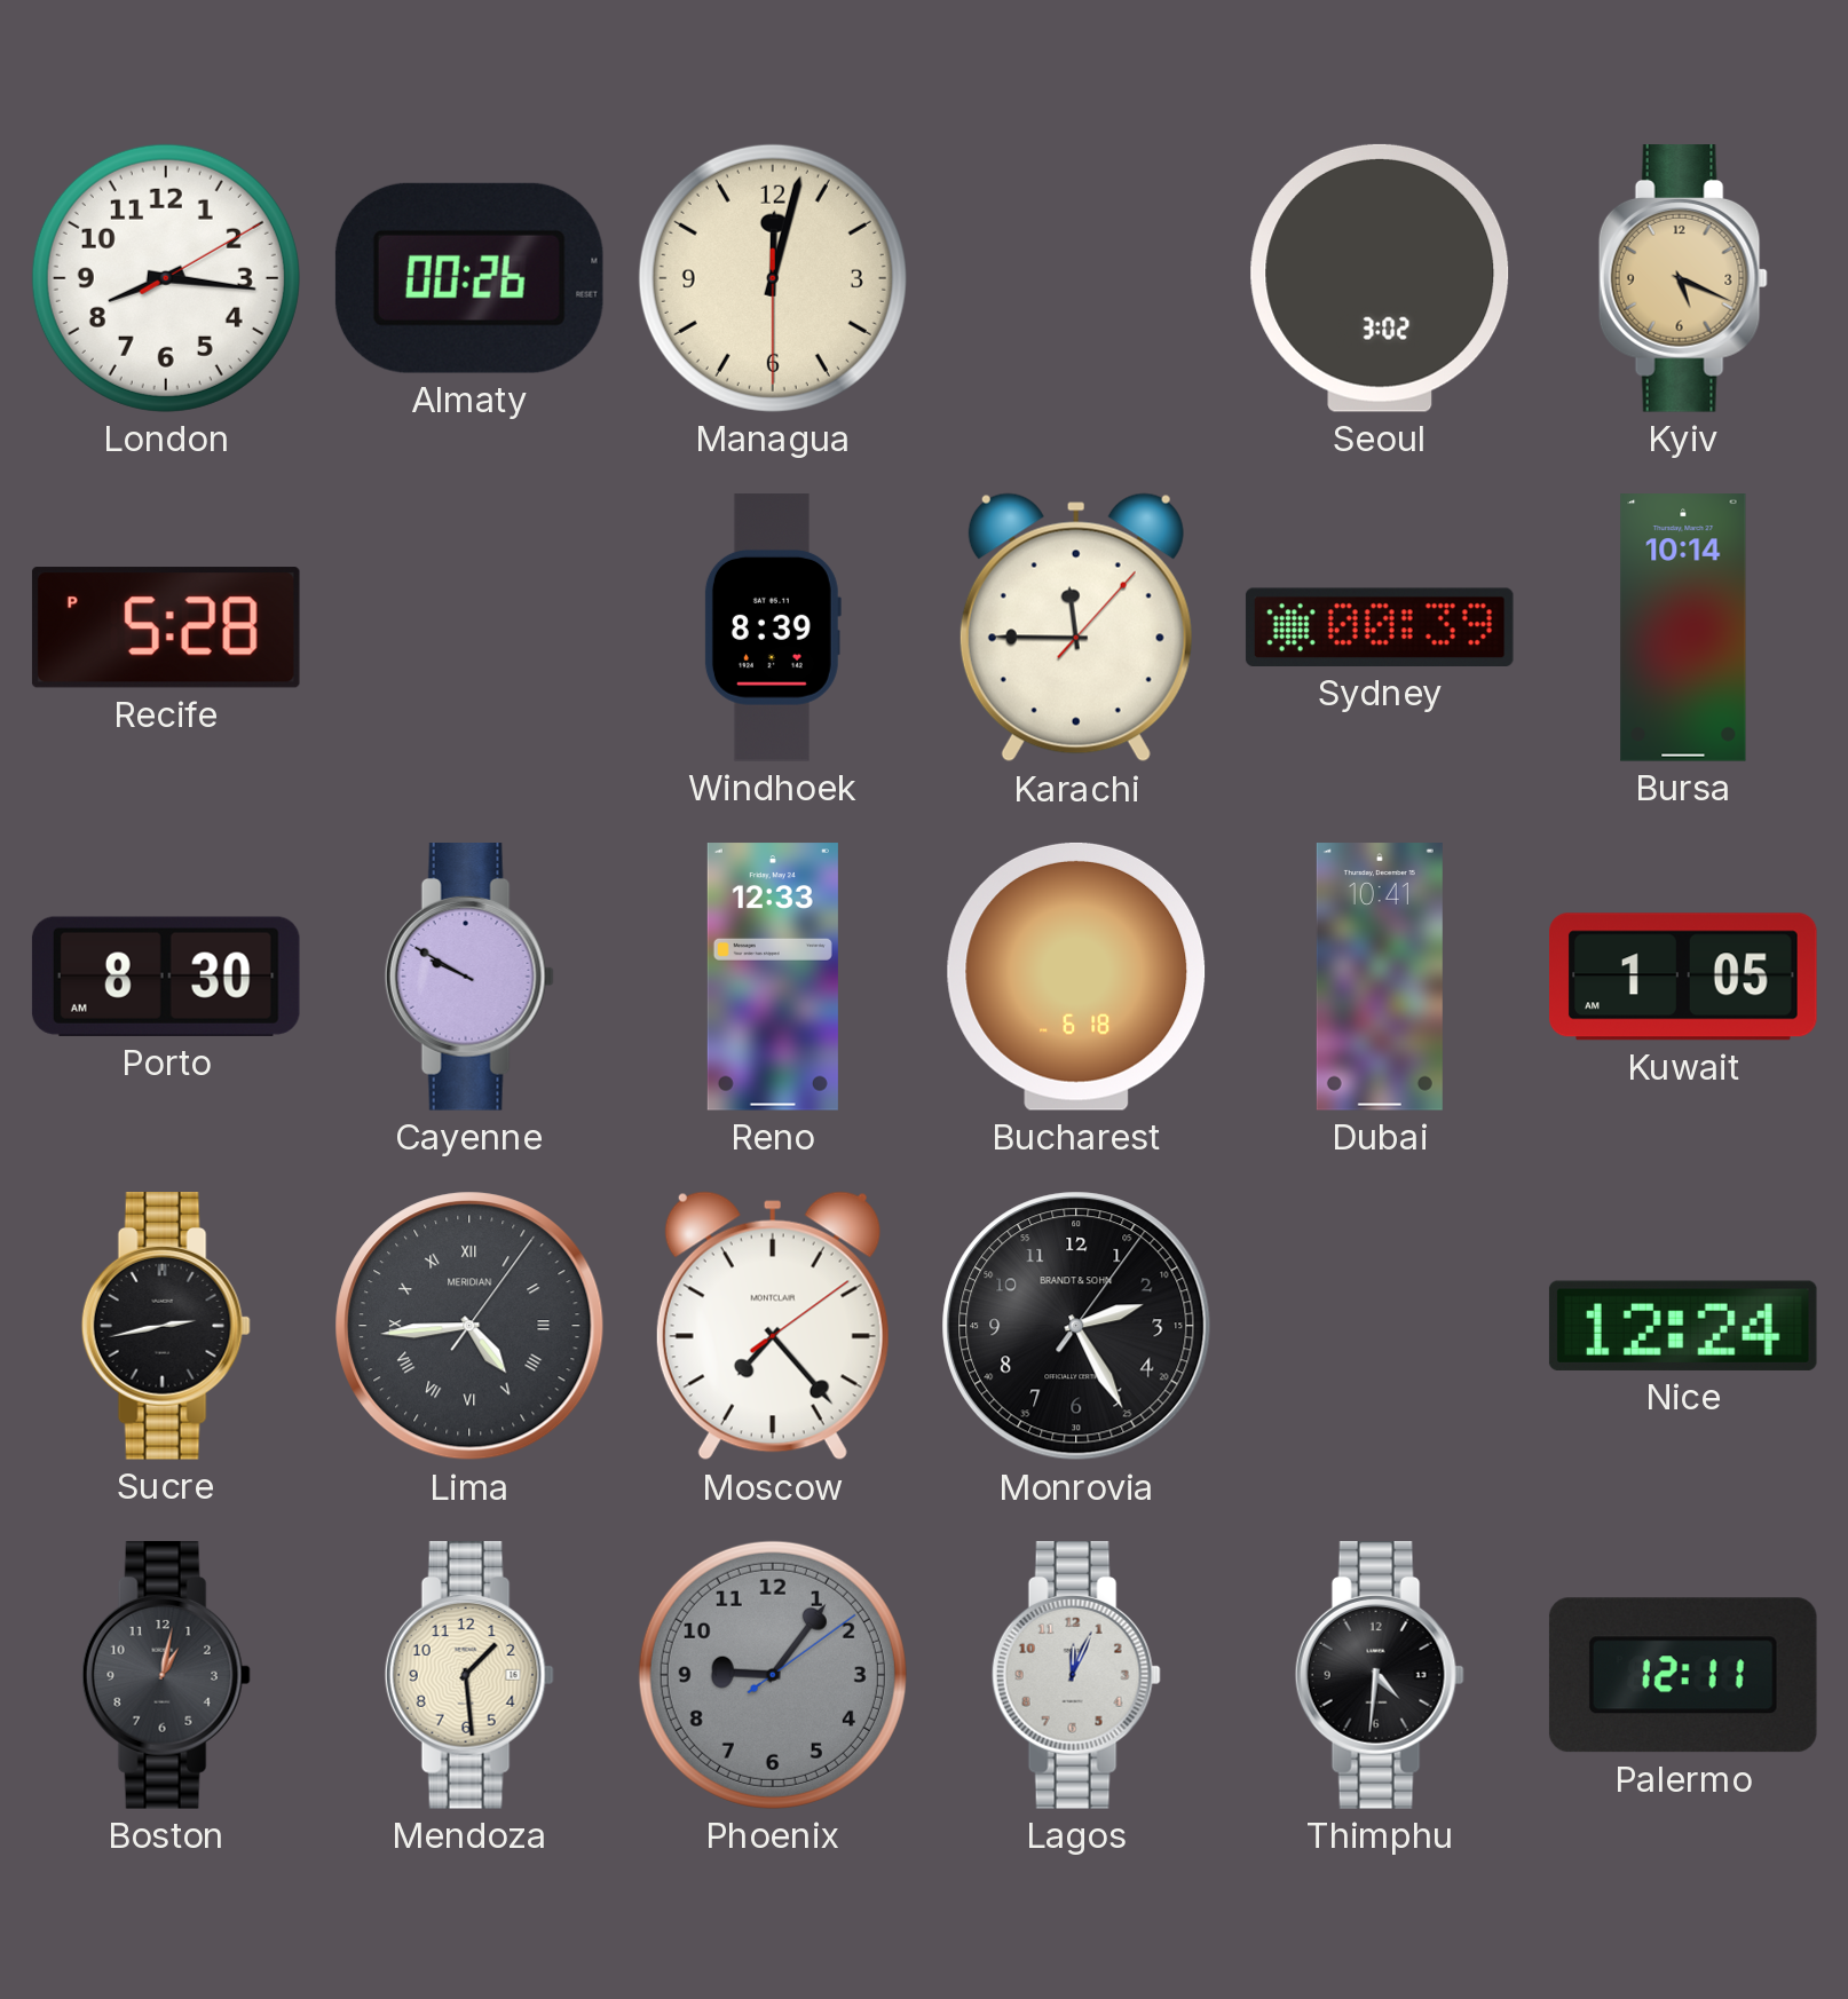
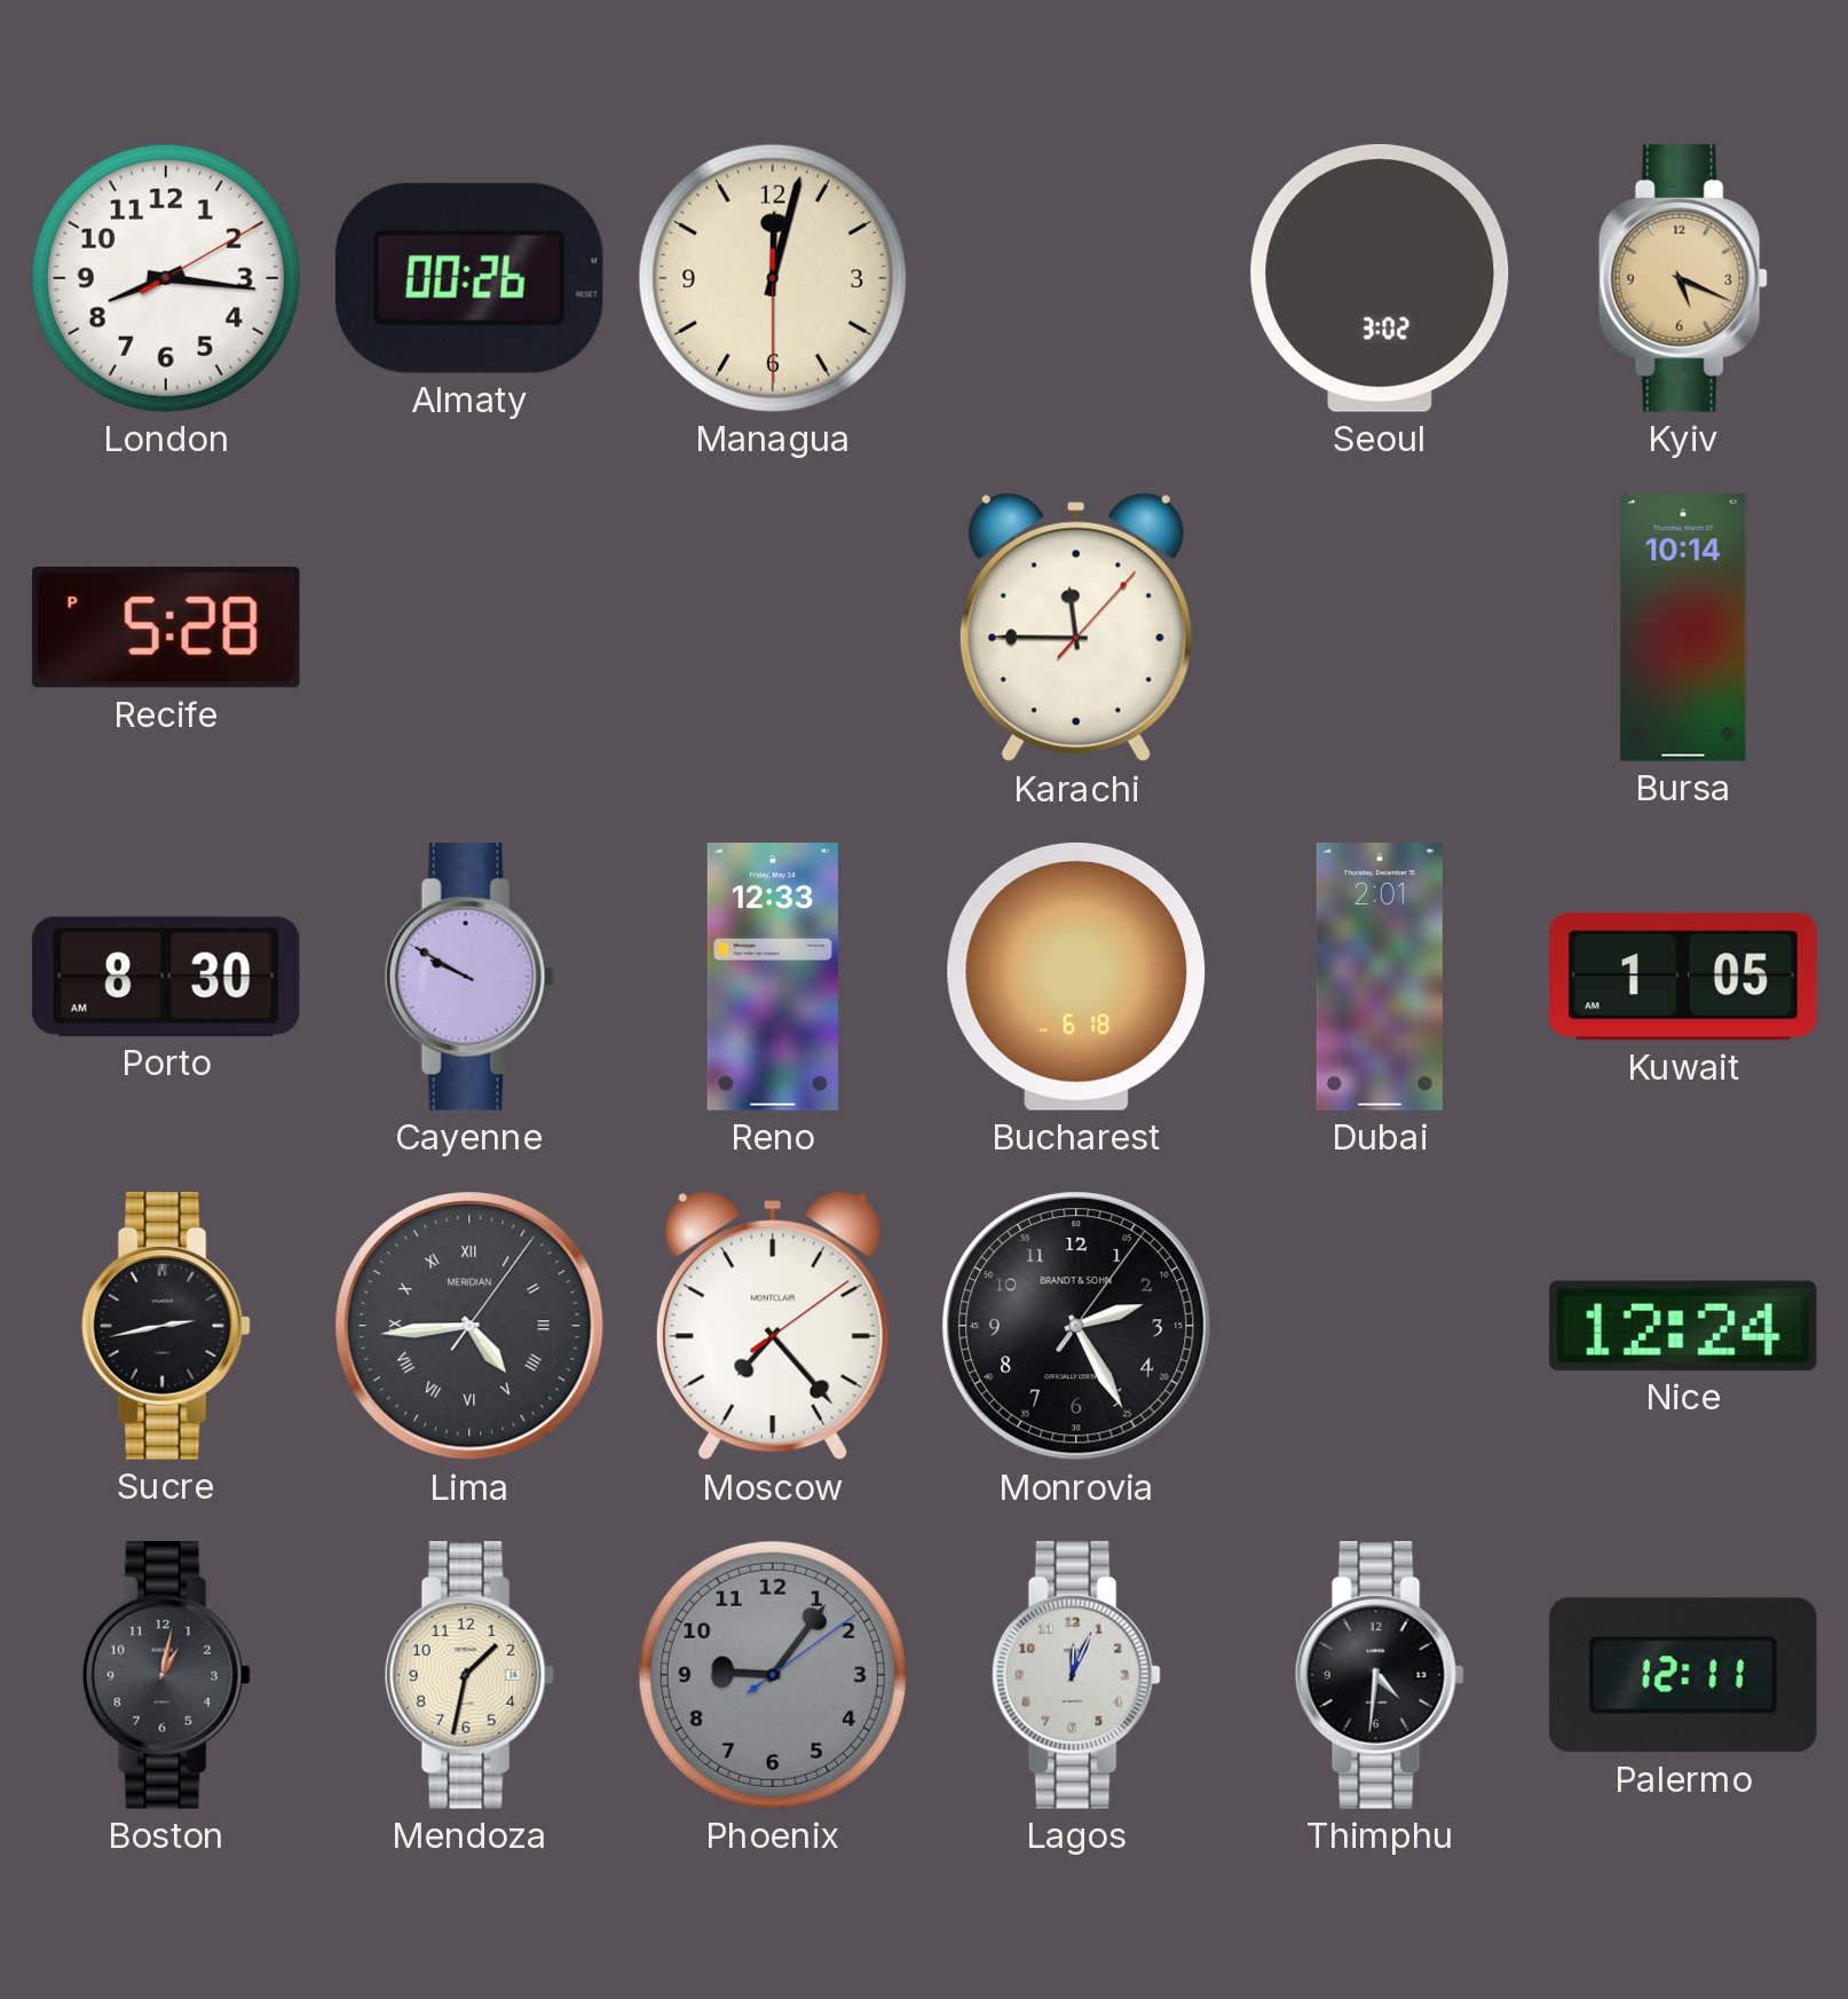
Windhoek: 8:39 -> none (772, 627)
Sydney: 00:39 -> none (1380, 627)
Dubai: 10:41 -> 2:01 (1380, 977)
Mendoza: 1:29 -> 1:32 (469, 1676)
